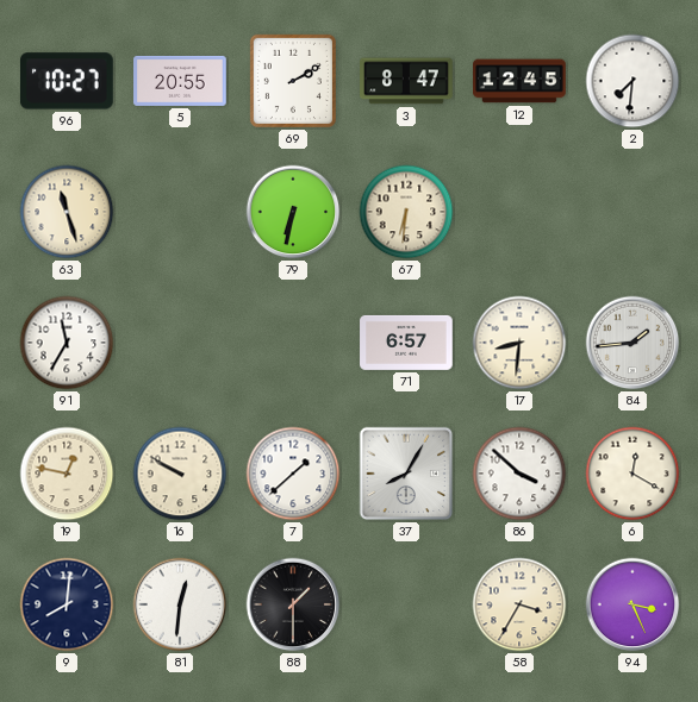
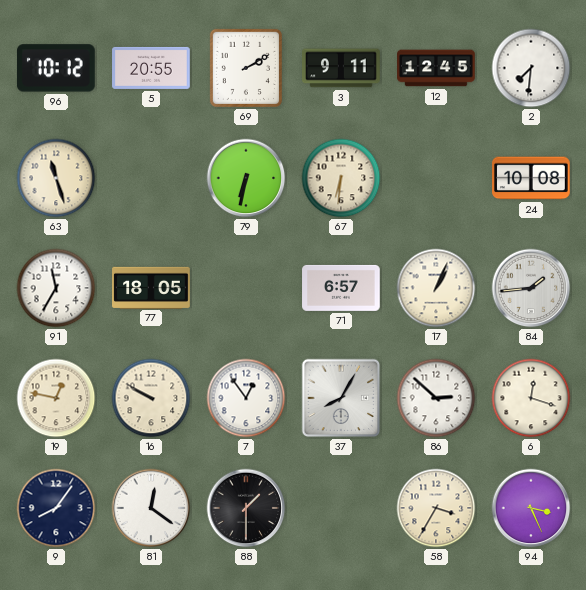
96: 10:27 -> 10:12 (56, 68)
3: 8:47 -> 9:11 (341, 68)
24: none -> 10:08 (531, 178)
77: none -> 18:05 (151, 287)
17: 8:31 -> 1:04 (436, 288)
7: 1:38 -> 12:54 (246, 398)
86: 3:52 -> 2:52 (436, 398)
6: 12:20 -> 12:18 (531, 398)
9: 8:01 -> 8:06 (56, 508)
81: 12:31 -> 12:21 (151, 508)
